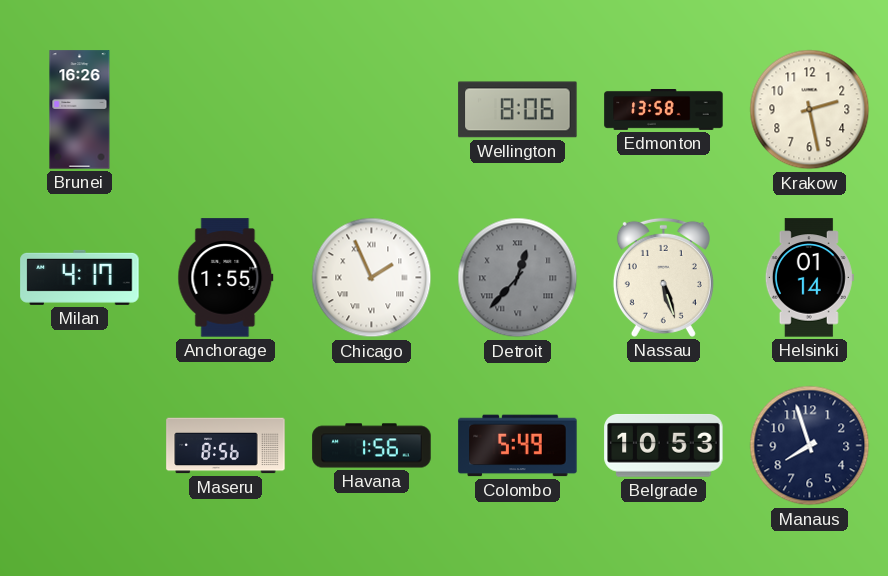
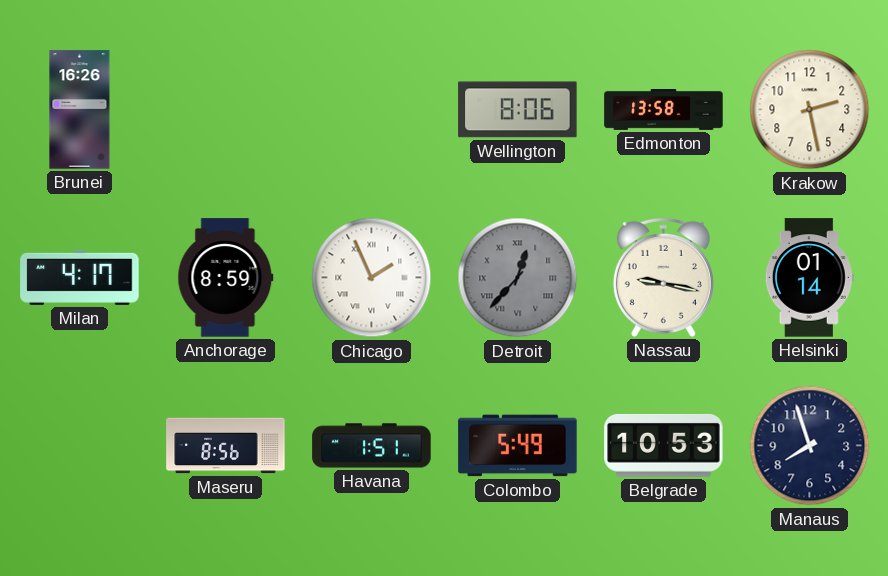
Anchorage: 1:55 -> 8:59 (226, 278)
Nassau: 5:27 -> 9:17 (663, 277)
Havana: 1:56 -> 1:51 (372, 446)
